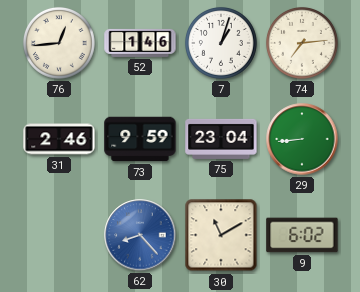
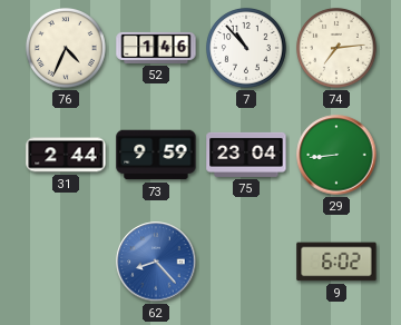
76: 12:44 -> 4:34 (66, 48)
7: 1:03 -> 10:53 (246, 48)
31: 2:46 -> 2:44 (66, 155)
30: 11:10 -> none (221, 235)
